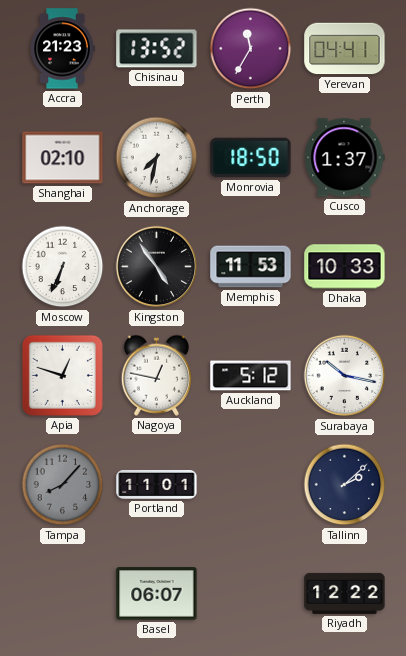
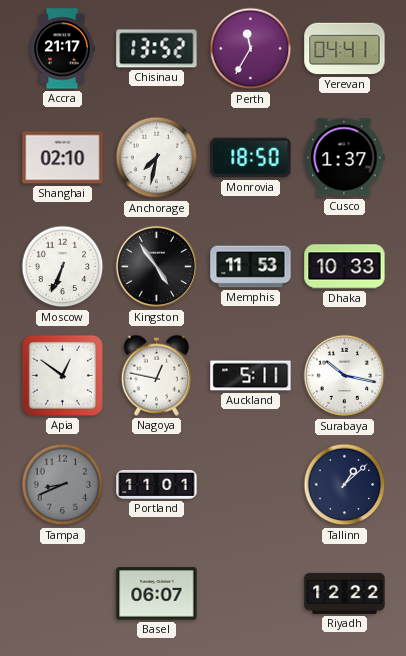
Accra: 21:23 -> 21:17 (62, 49)
Apia: 12:48 -> 12:51 (62, 375)
Auckland: 5:12 -> 5:11 (251, 376)
Tampa: 8:07 -> 8:41 (63, 485)
Tallinn: 2:08 -> 1:08 (345, 485)
